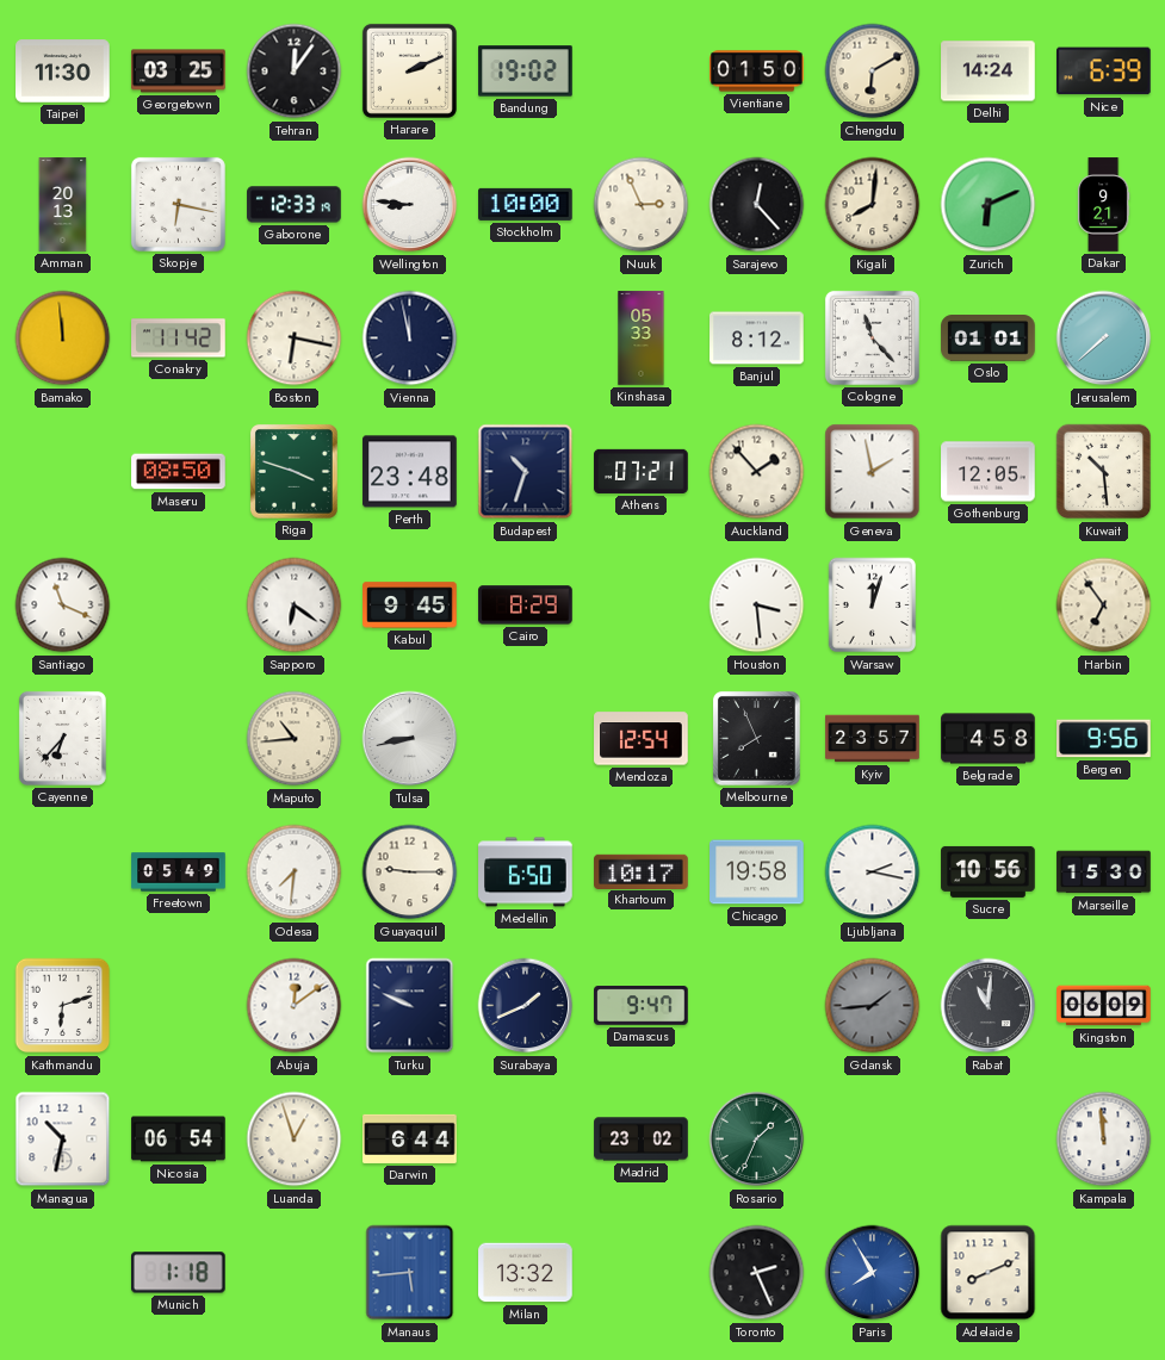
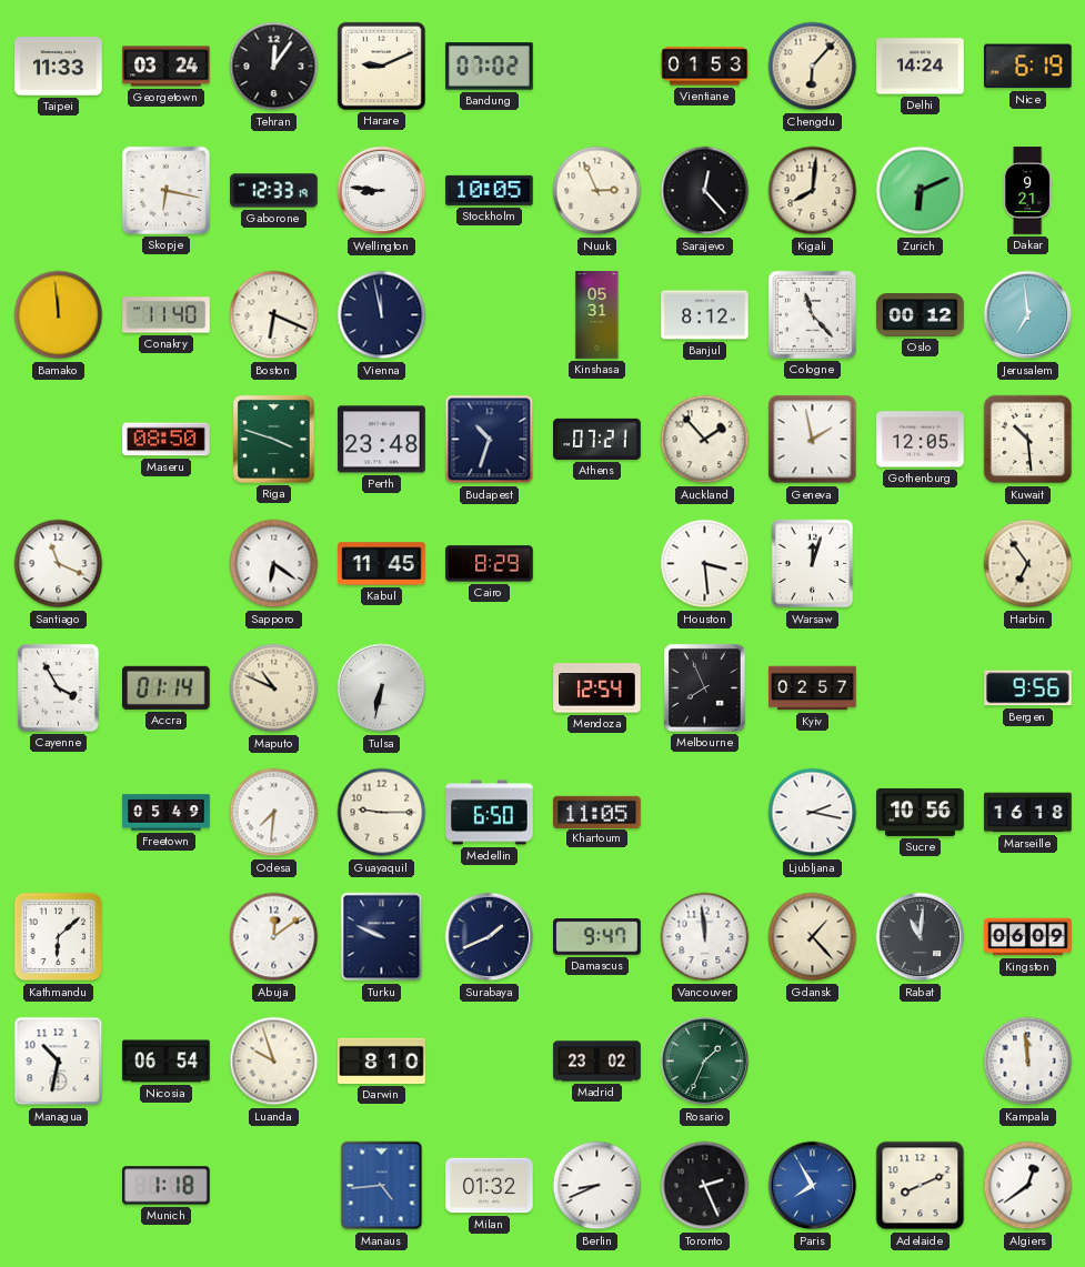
Taipei: 11:30 -> 11:33 (59, 67)
Georgetown: 03:25 -> 03:24 (167, 67)
Harare: 2:11 -> 9:11 (381, 66)
Bandung: 19:02 -> 07:02 (490, 67)
Vientiane: 01:50 -> 01:53 (705, 67)
Chengdu: 6:10 -> 6:07 (813, 67)
Nice: 6:39 -> 6:19 (1028, 67)
Amman: 20:13 -> none (63, 205)
Stockholm: 10:00 -> 10:05 (490, 190)
Conakry: 11:42 -> 11:40 (167, 315)
Boston: 6:17 -> 6:19 (274, 315)
Kinshasa: 05:33 -> 05:31 (597, 315)
Oslo: 01:01 -> 00:12 (921, 315)
Jerusalem: 7:38 -> 6:59 (1028, 315)
Kabul: 9:45 -> 11:45 (382, 564)
Cayenne: 6:37 -> 3:55 (58, 687)
Accra: none -> 01:14 (167, 687)
Maputo: 10:44 -> 10:49 (274, 688)
Tulsa: 8:43 -> 6:32 (382, 688)
Kyiv: 23:57 -> 02:57 (813, 688)
Belgrade: 4:58 -> none (989, 739)
Khartoum: 10:17 -> 11:05 (597, 812)
Chicago: 19:58 -> none (757, 872)
Marseille: 15:30 -> 16:18 (1028, 813)
Kathmandu: 6:12 -> 6:08 (59, 937)
Vancouver: none -> 11:59 (705, 937)
Gdansk: 1:44 -> 1:23 (813, 937)
Gdansk dial: grey -> cream (813, 937)
Luanda: 12:57 -> 9:57 (274, 1062)
Darwin: 6:44 -> 8:10 (382, 1060)
Manaus: 5:44 -> 4:44 (382, 1186)
Milan: 13:32 -> 01:32 (490, 1186)
Berlin: none -> 8:41 (597, 1186)
Algiers: none -> 12:39 (1028, 1186)
